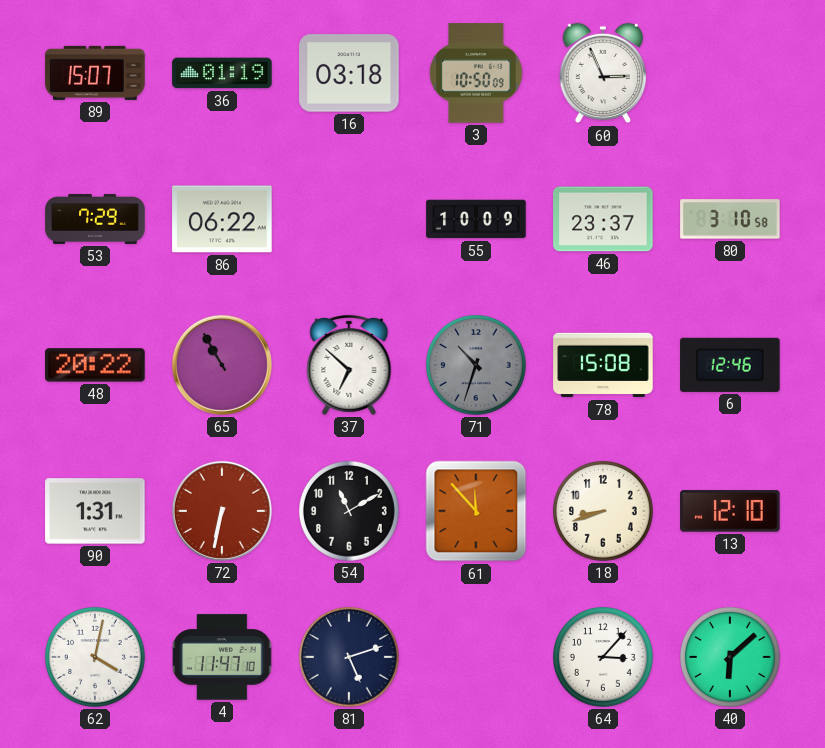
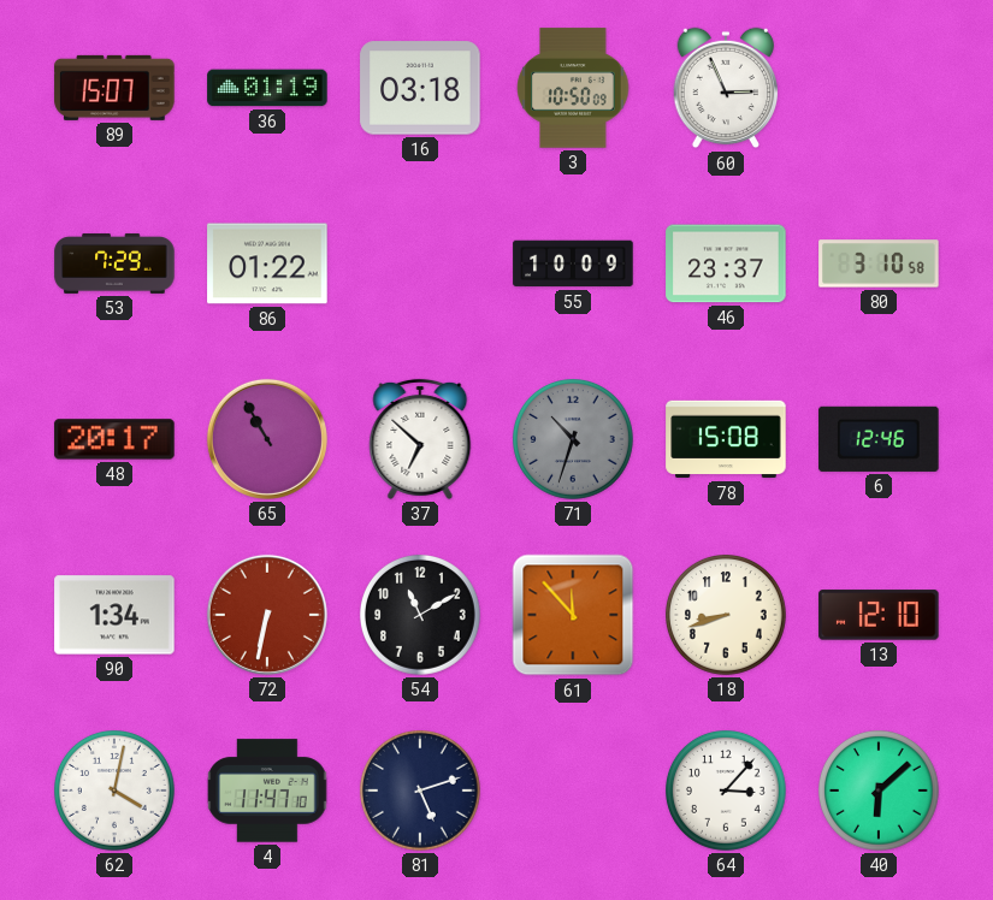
86: 06:22 -> 01:22 (267, 264)
48: 20:22 -> 20:17 (114, 439)
90: 1:31 -> 1:34 (114, 615)
